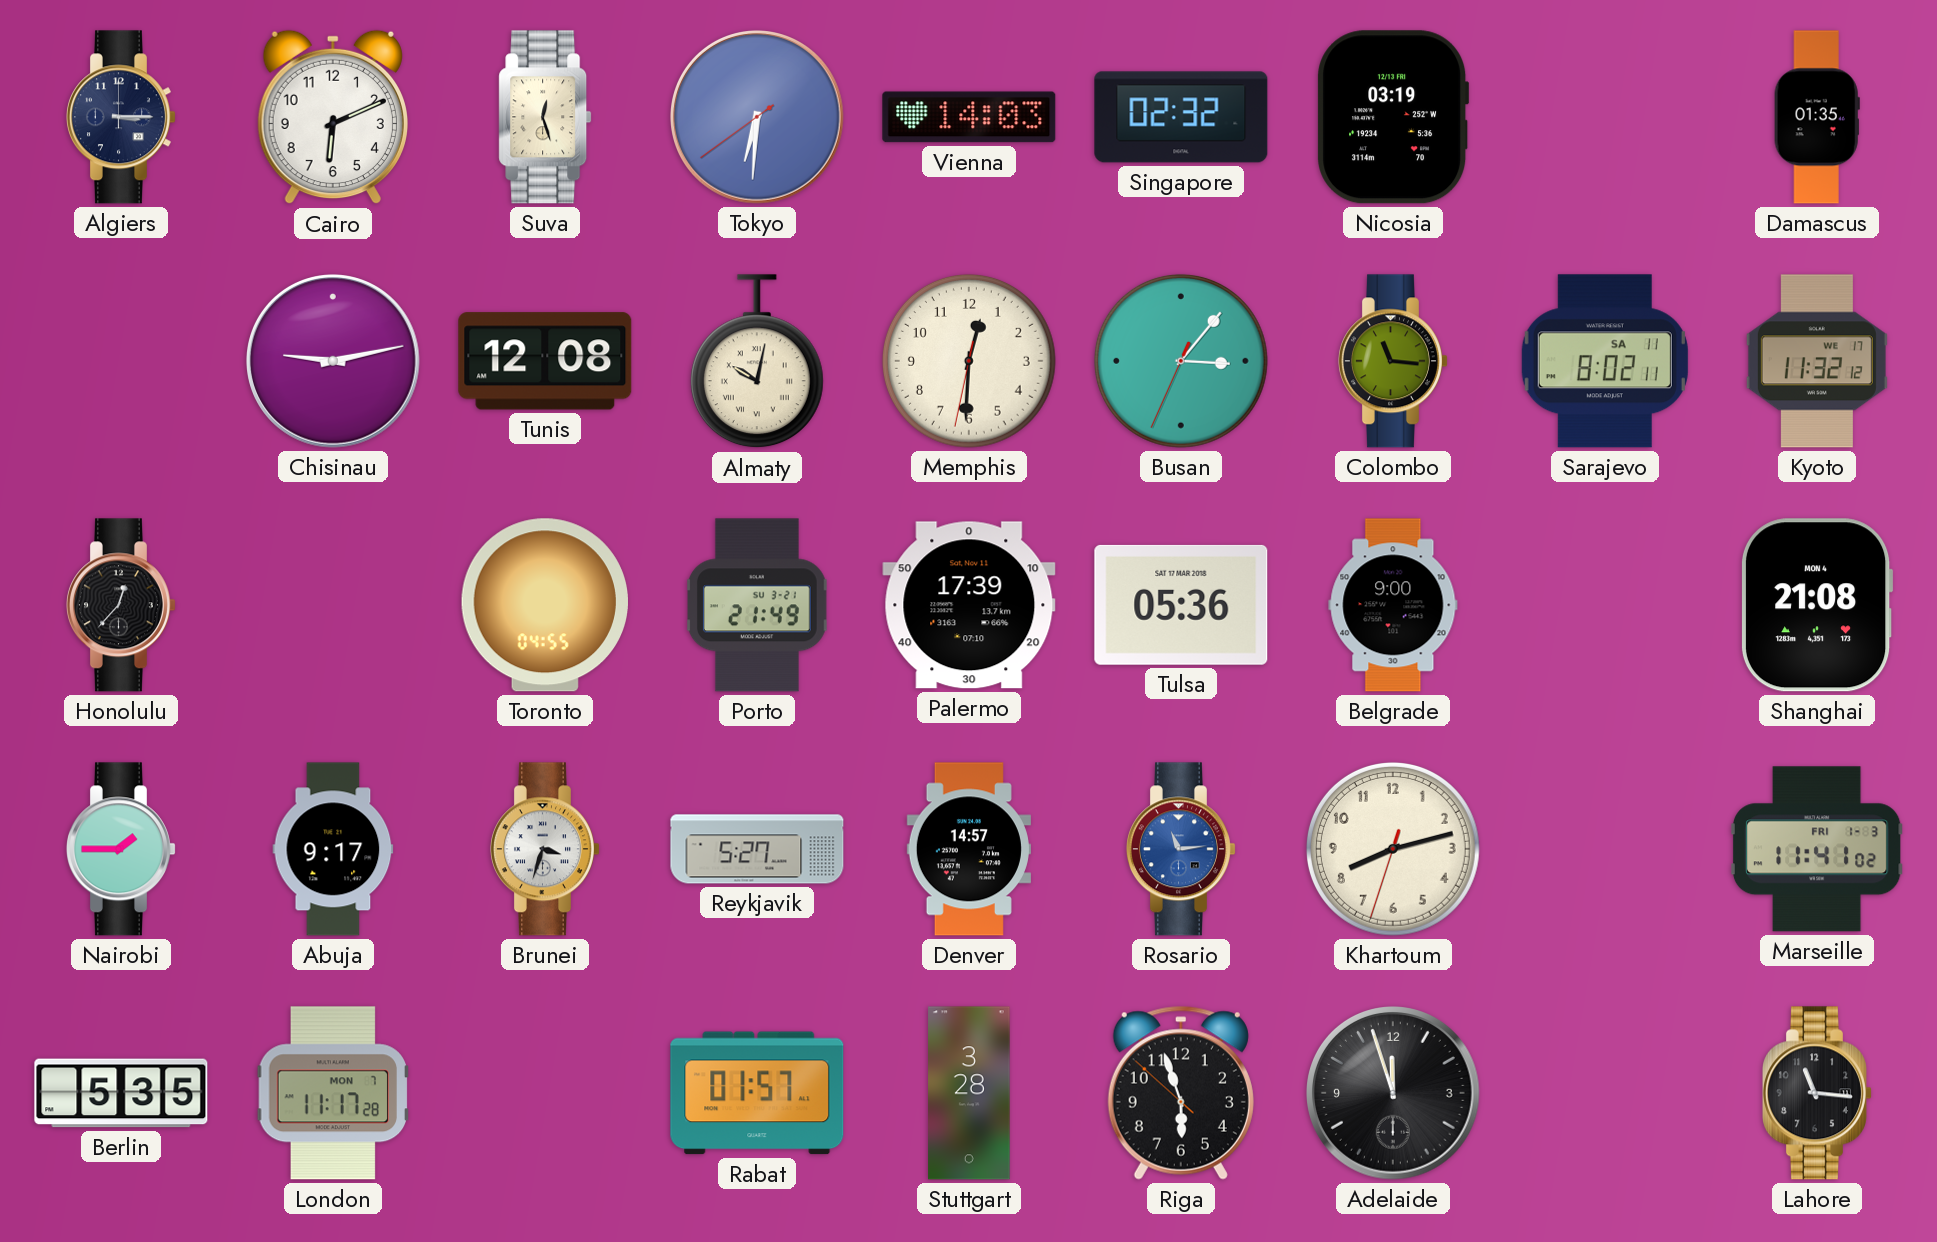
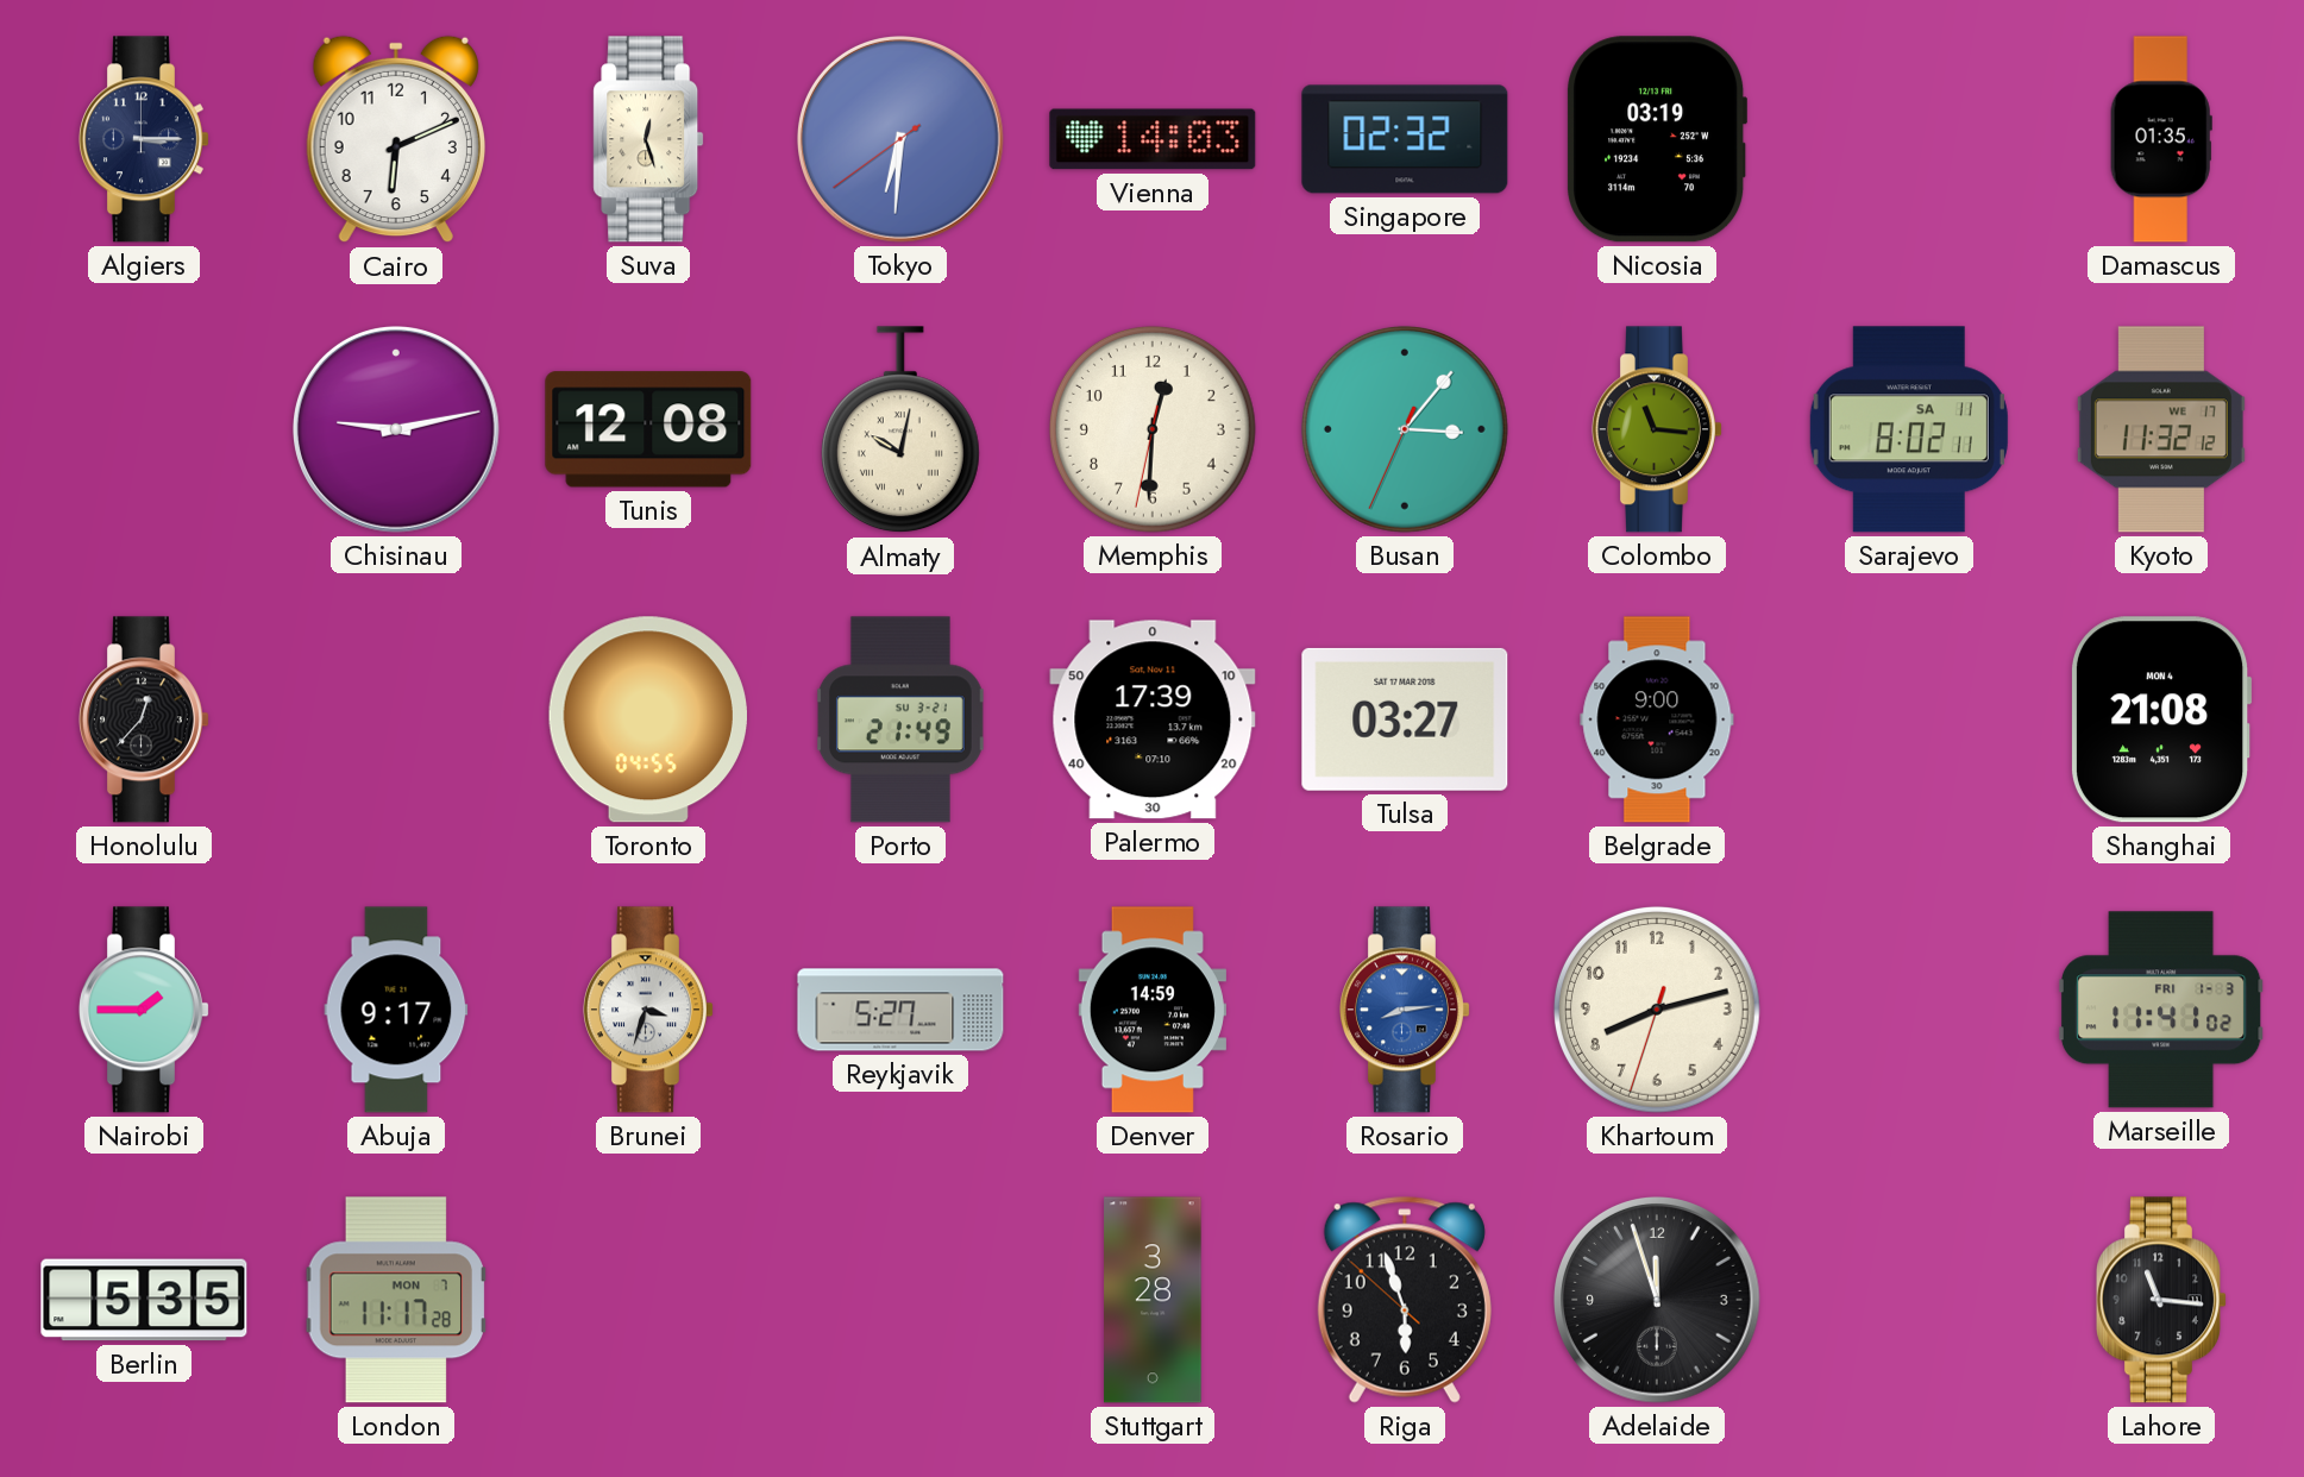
Tulsa: 05:36 -> 03:27 (1405, 719)
Denver: 14:57 -> 14:59 (1153, 1010)
Rosario: 11:14 -> 8:14 (1405, 1010)
Rabat: 01:57 -> none (757, 1093)
